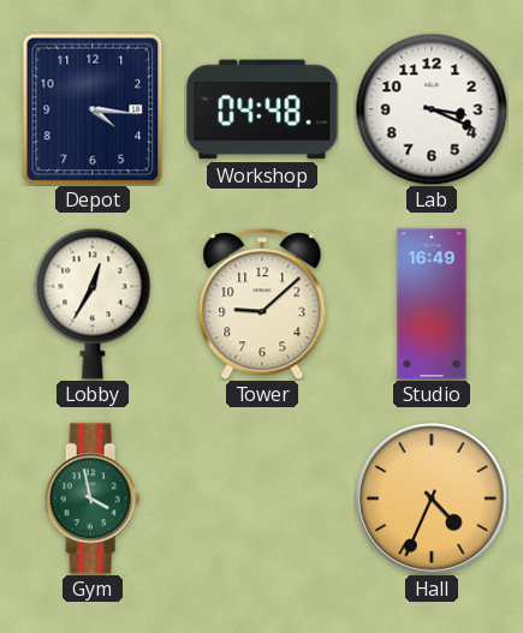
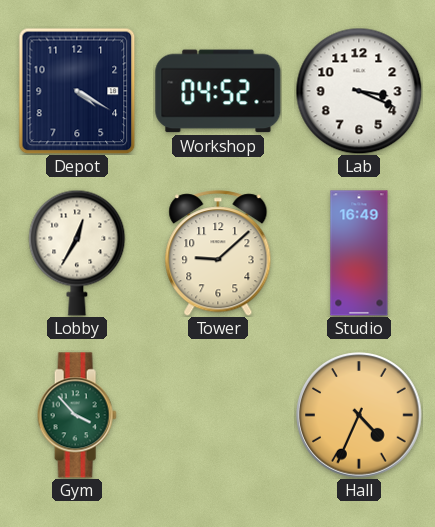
Depot: 4:16 -> 4:20 (77, 91)
Workshop: 04:48 -> 04:52 (218, 91)
Gym: 3:58 -> 3:53 (77, 415)
